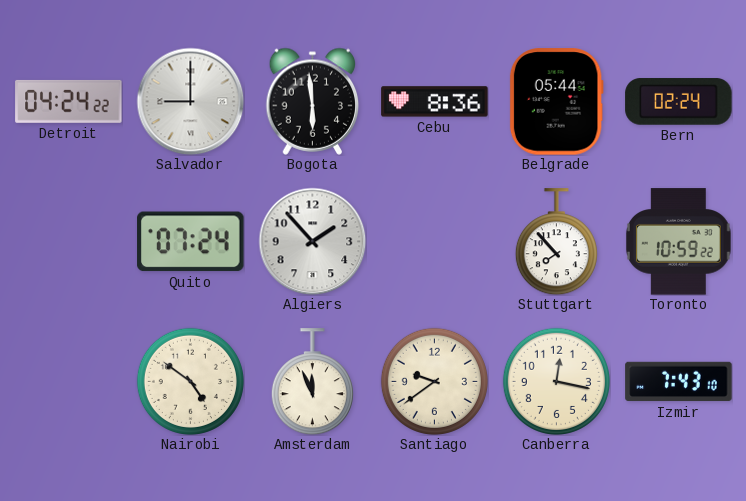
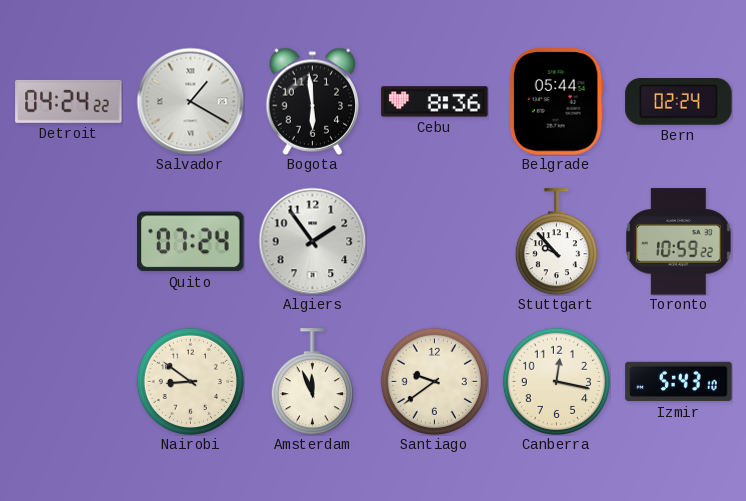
Salvador: 9:00 -> 1:20 (190, 101)
Algiers: 1:53 -> 1:54 (312, 241)
Stuttgart: 7:53 -> 9:53 (556, 242)
Nairobi: 4:51 -> 8:51 (190, 381)
Izmir: 7:43 -> 5:43 (679, 382)
